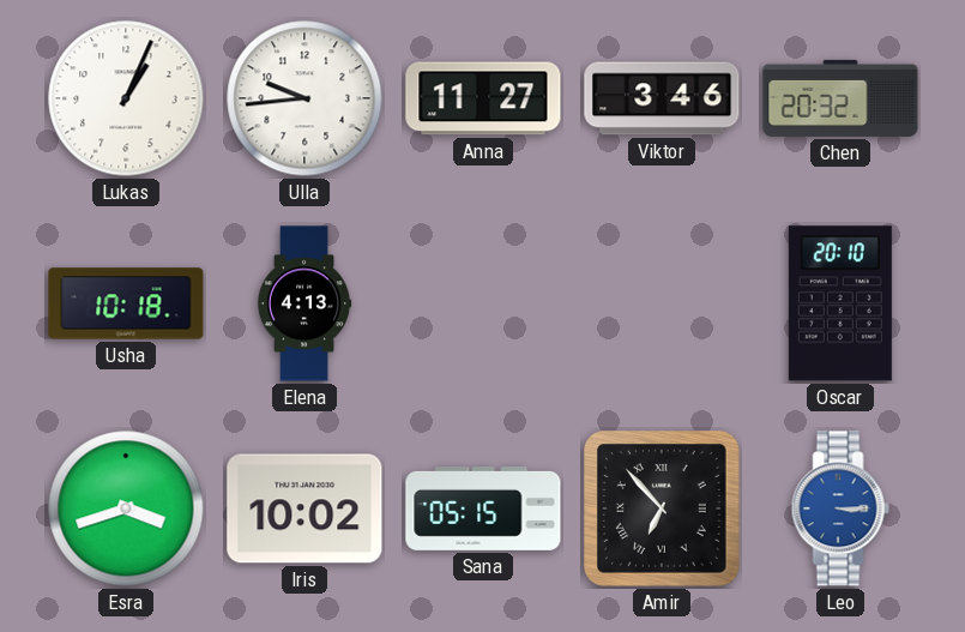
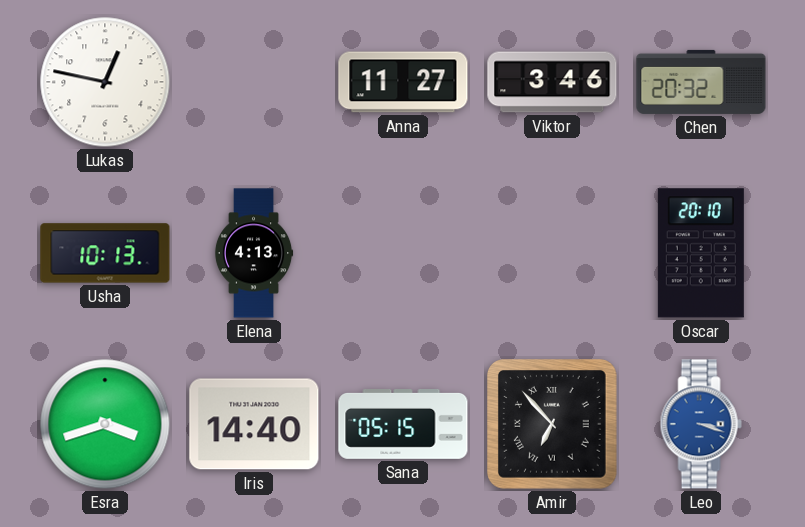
Lukas: 1:04 -> 12:47 (105, 82)
Ulla: 9:44 -> none (304, 98)
Usha: 10:18 -> 10:13 (105, 253)
Iris: 10:02 -> 14:40 (254, 424)
Leo: 3:15 -> 3:18 (701, 424)
